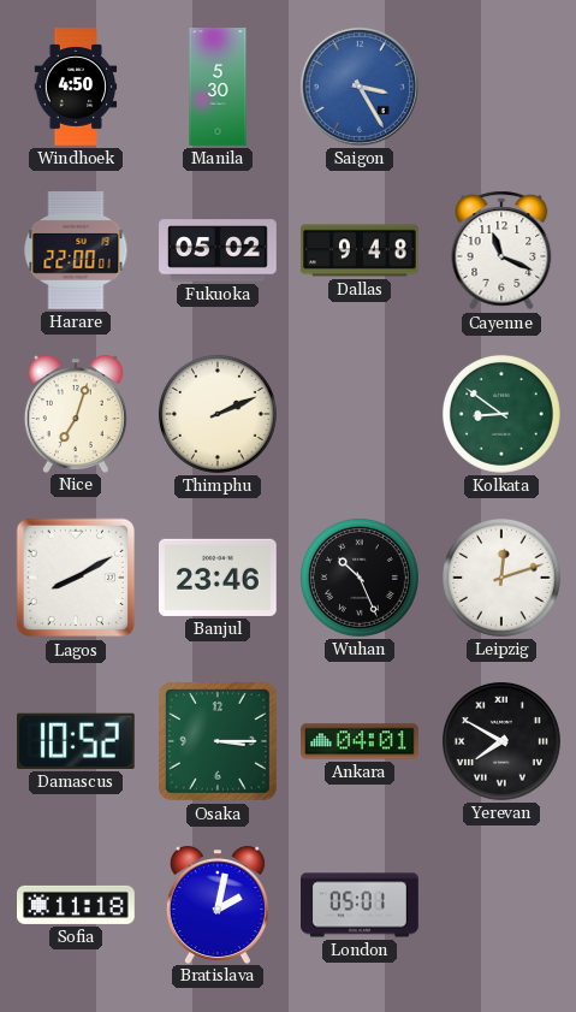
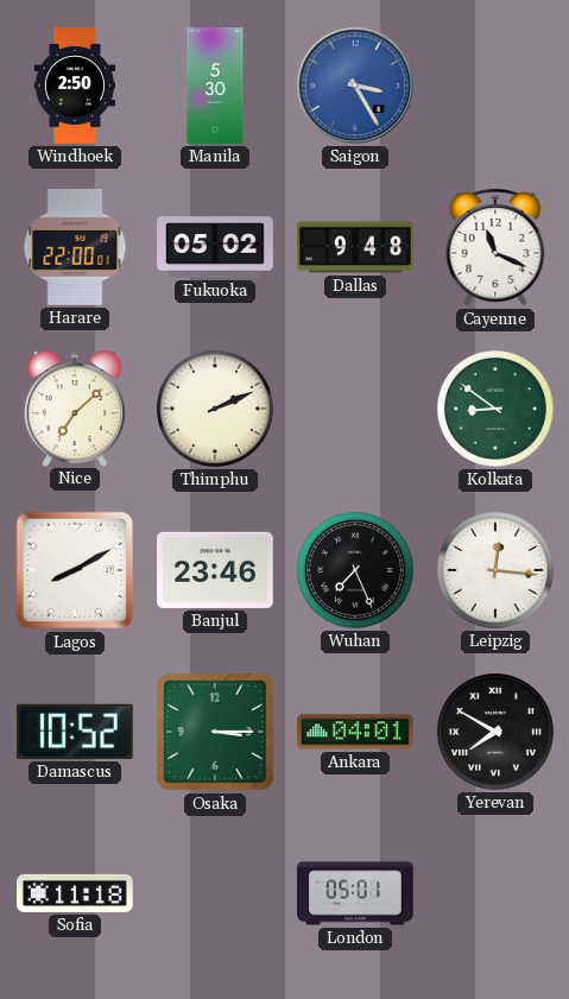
Windhoek: 4:50 -> 2:50 (75, 86)
Nice: 7:03 -> 7:08 (75, 409)
Wuhan: 10:26 -> 7:26 (355, 570)
Leipzig: 12:12 -> 12:16 (495, 570)
Bratislava: 2:02 -> none (218, 905)
